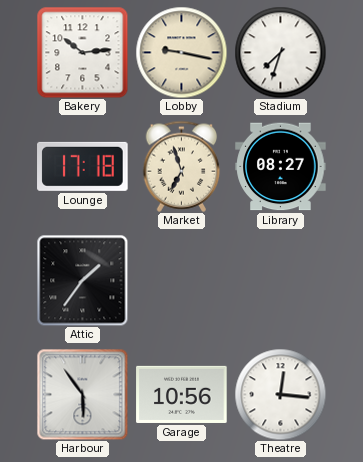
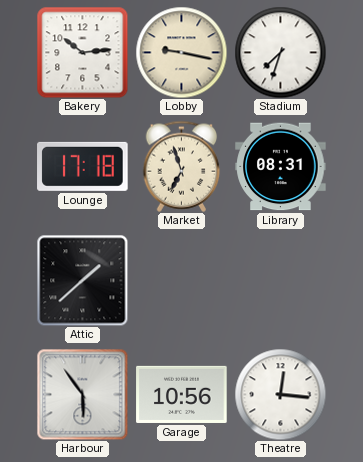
Library: 08:27 -> 08:31 (281, 167)
Attic: 1:36 -> 1:38 (82, 280)
